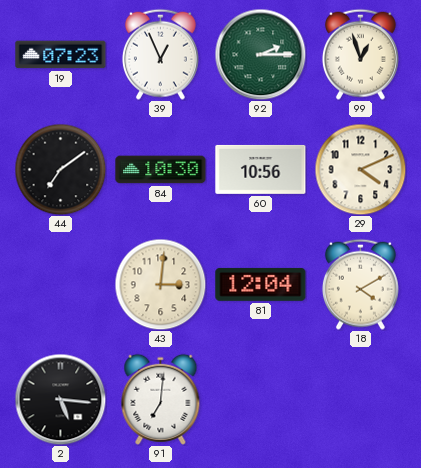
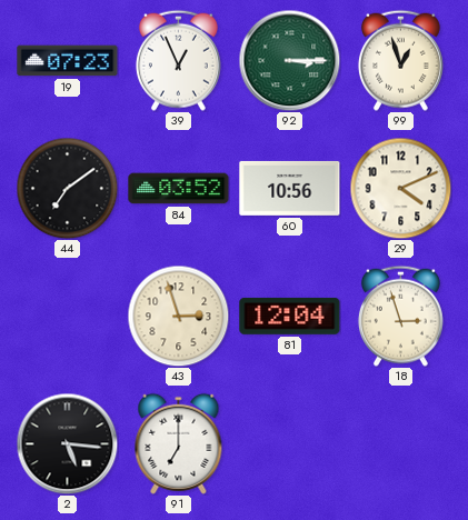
92: 2:15 -> 3:15 (289, 60)
84: 10:30 -> 03:52 (179, 189)
43: 3:01 -> 2:57 (178, 316)
18: 4:10 -> 2:57 (400, 316)
91: 7:01 -> 7:00 (179, 443)
